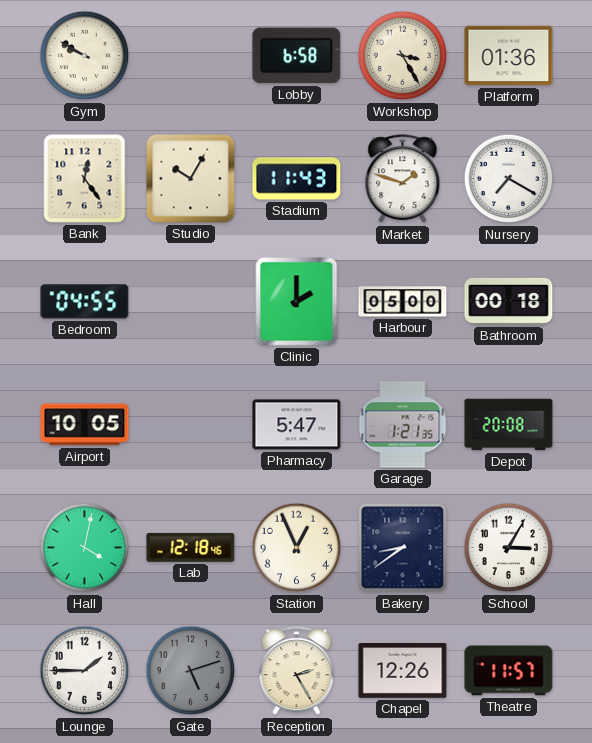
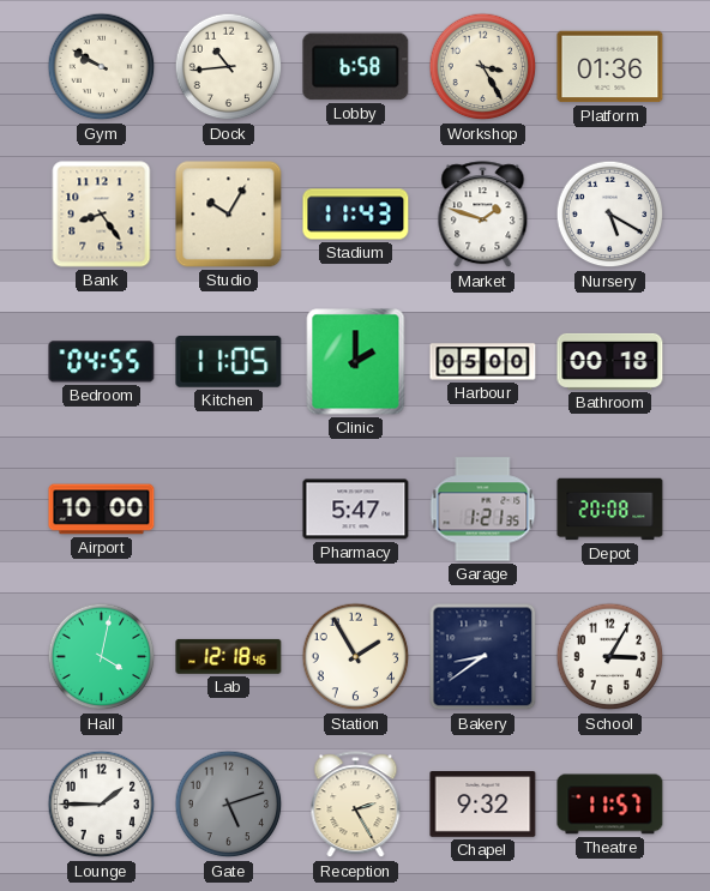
Dock: none -> 10:44 (229, 67)
Bank: 12:24 -> 8:24 (102, 215)
Nursery: 7:20 -> 5:20 (610, 215)
Kitchen: none -> 11:05 (229, 362)
Airport: 10:05 -> 10:00 (102, 510)
Station: 12:56 -> 1:55 (356, 657)
Chapel: 12:26 -> 9:32 (483, 805)
